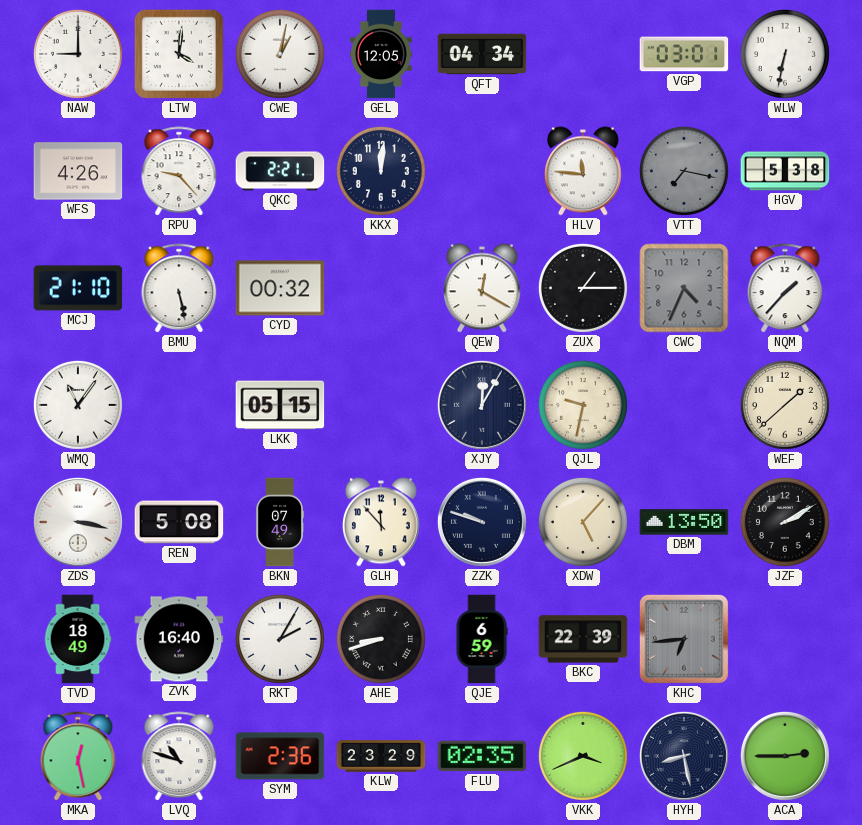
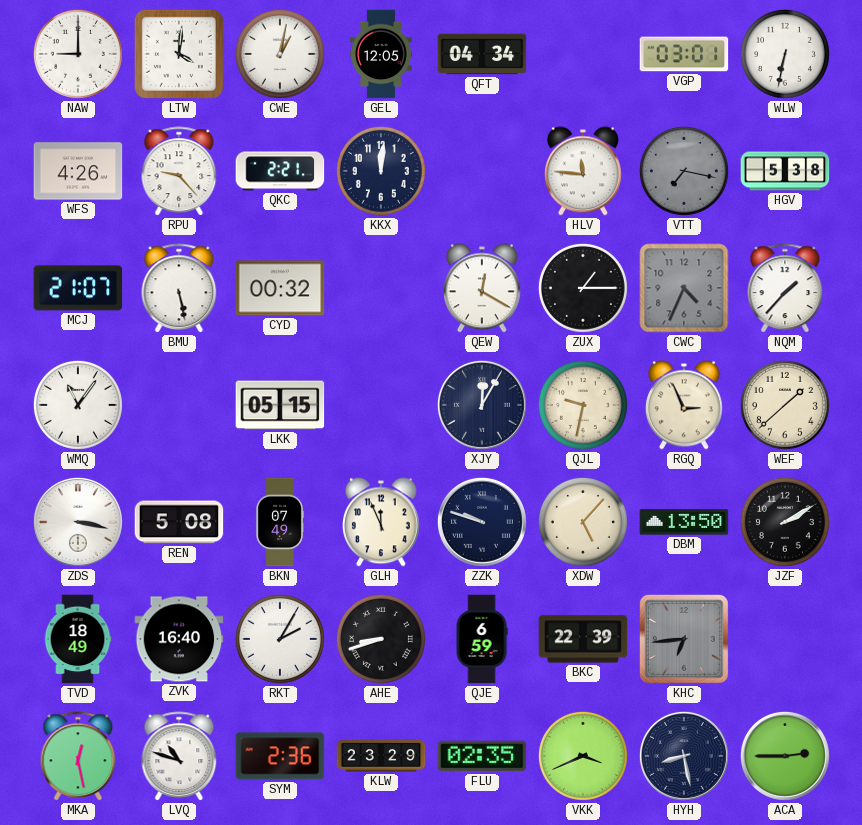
MCJ: 21:10 -> 21:07 (78, 288)
RGQ: none -> 2:56 (684, 405)
GLH: 11:53 -> 11:56 (381, 522)
